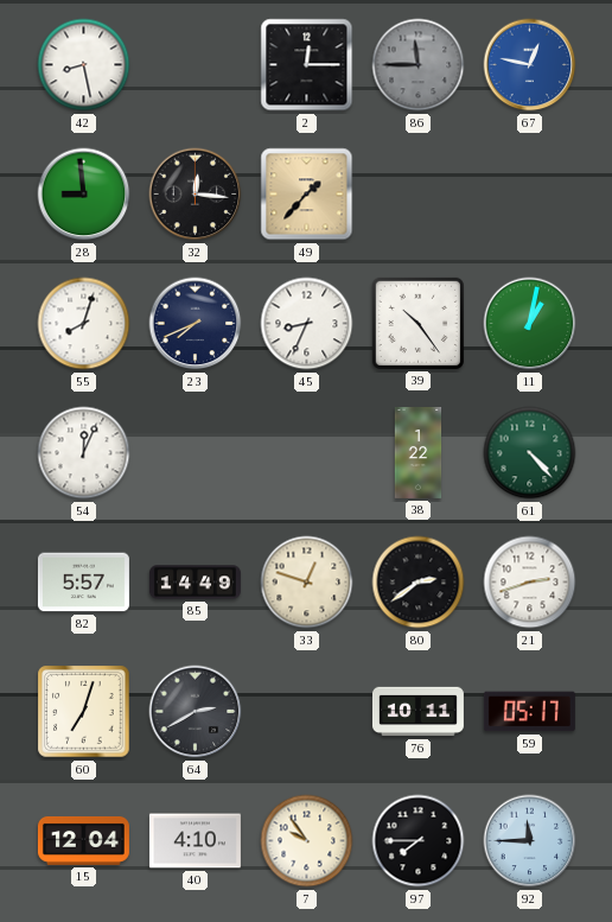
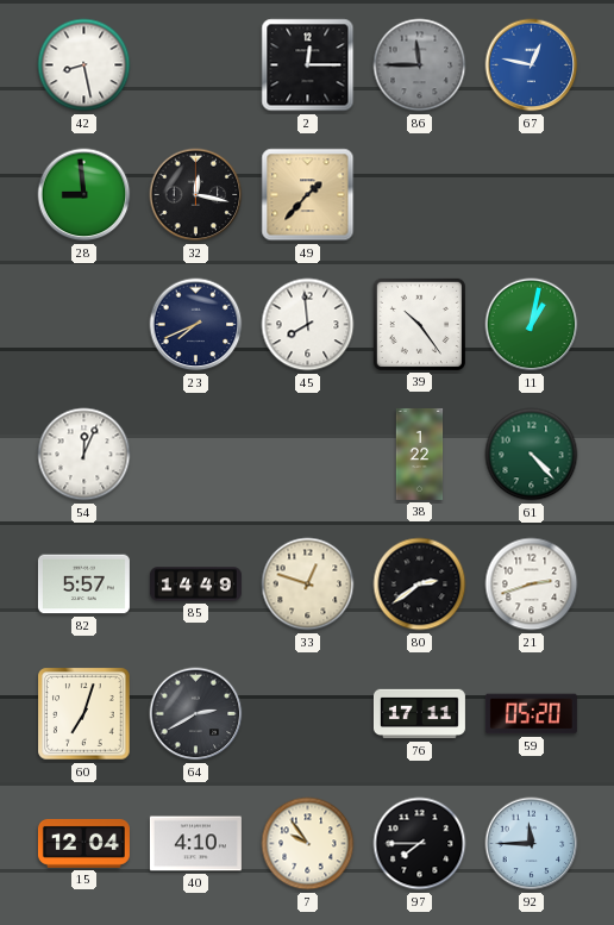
32: 12:16 -> 12:17 (196, 195)
55: 8:03 -> none (84, 324)
45: 8:34 -> 7:59 (308, 325)
76: 10:11 -> 17:11 (419, 714)
59: 05:17 -> 05:20 (531, 714)
